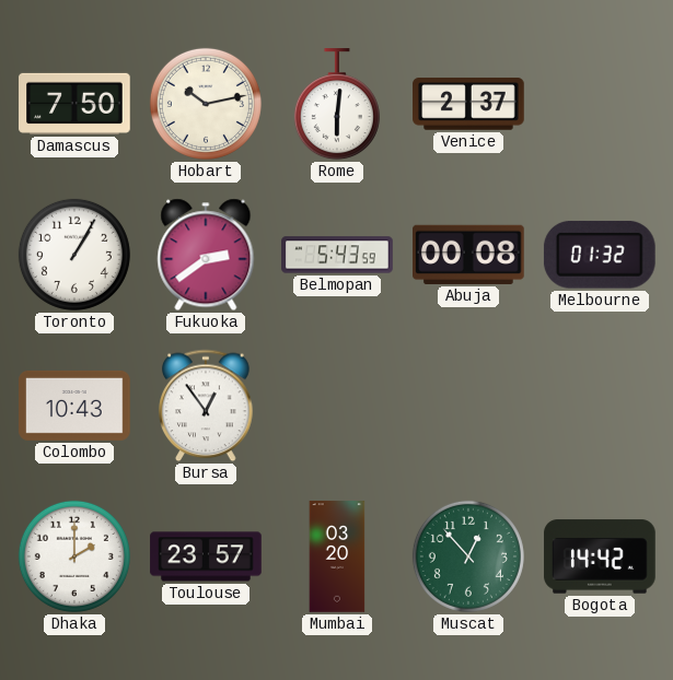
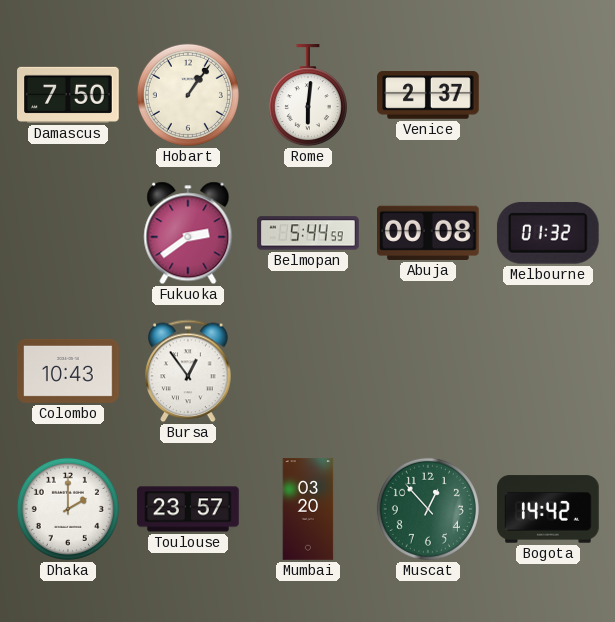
Hobart: 10:13 -> 1:06 (188, 95)
Toronto: 1:05 -> none (74, 255)
Belmopan: 5:43 -> 5:44 (308, 233)
